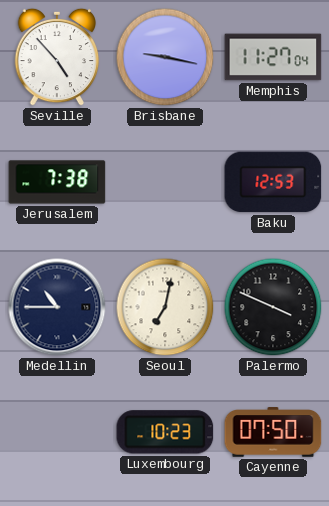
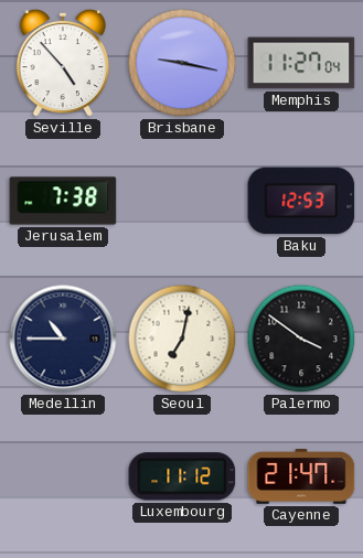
Palermo: 3:49 -> 3:51 (301, 339)
Luxembourg: 10:23 -> 11:12 (182, 476)
Cayenne: 07:50 -> 21:47 (301, 476)
